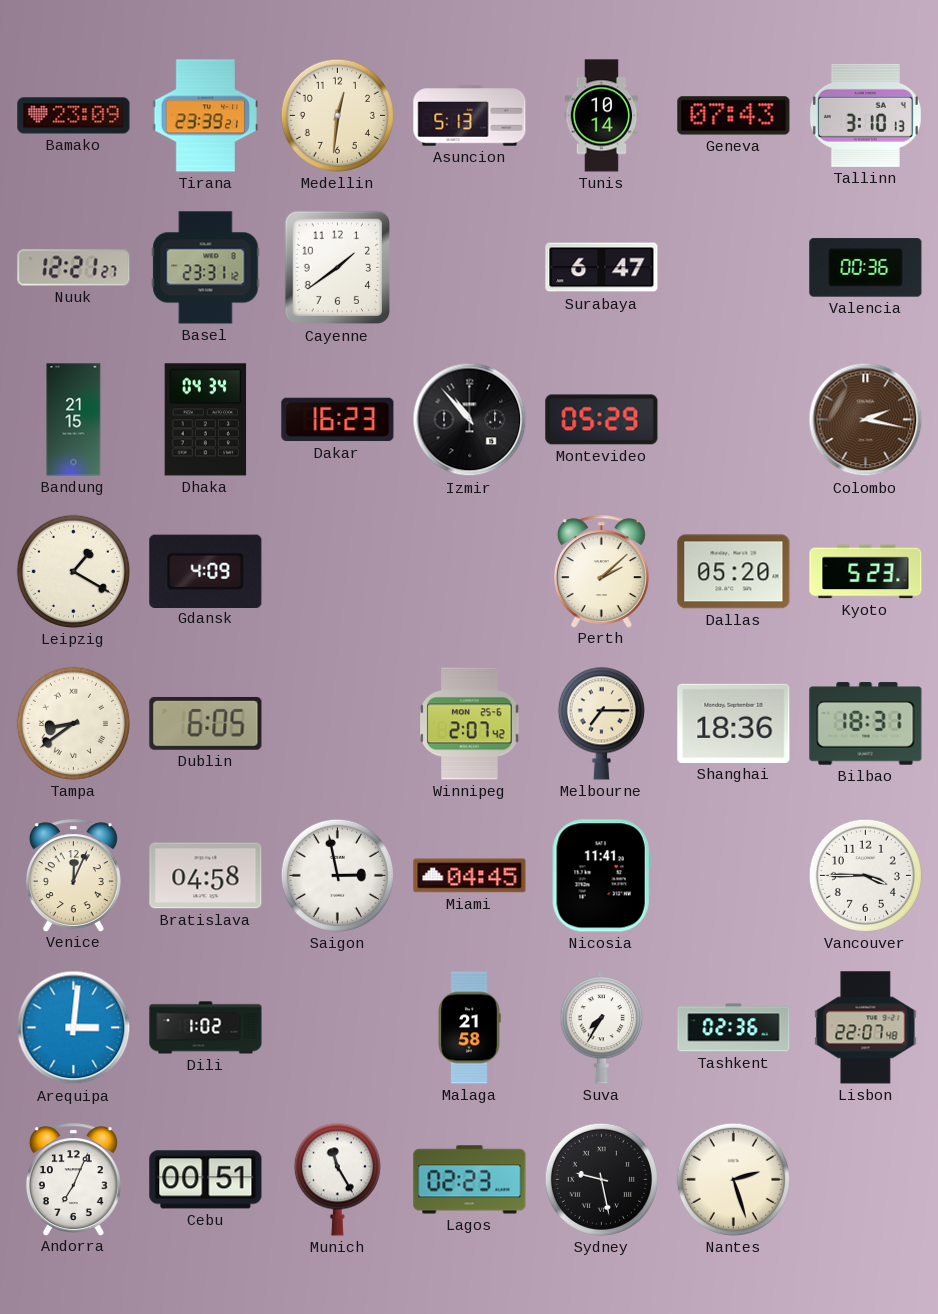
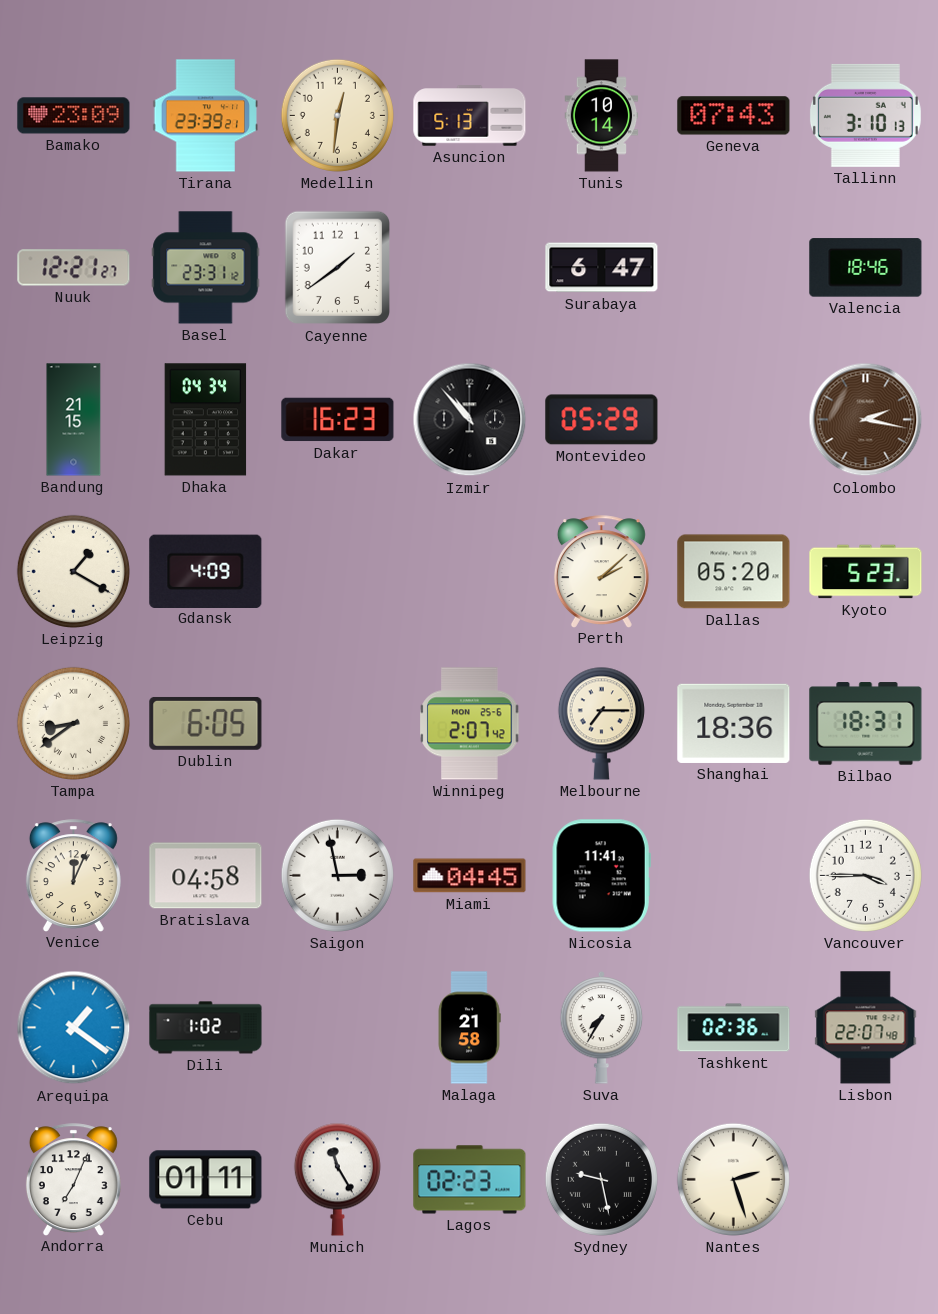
Valencia: 00:36 -> 18:46 (866, 268)
Arequipa: 3:01 -> 1:21 (74, 1028)
Cebu: 00:51 -> 01:11 (206, 1180)
